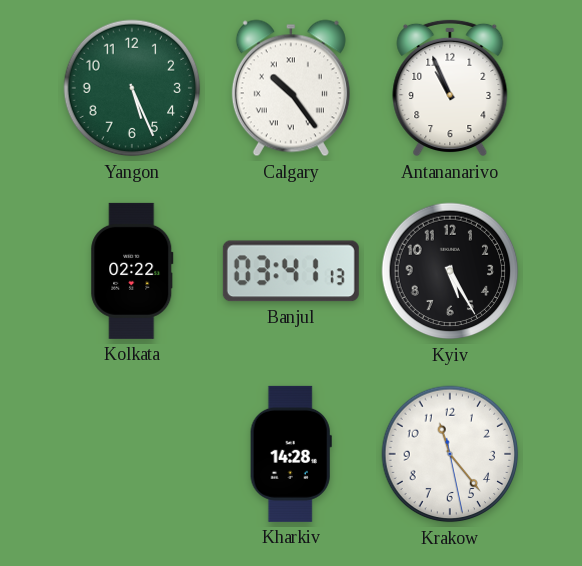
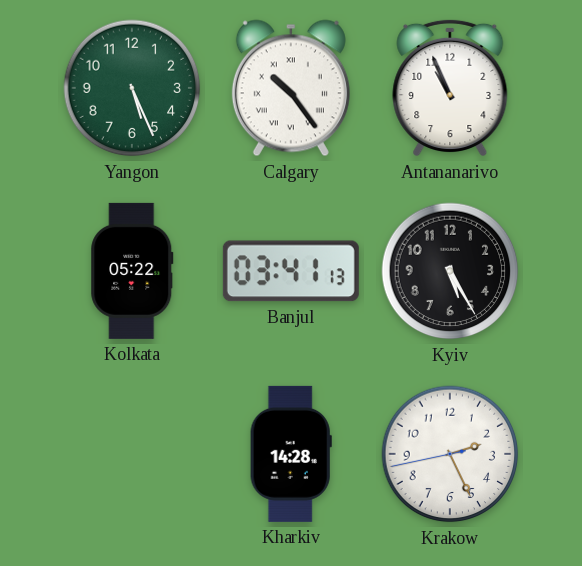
Kolkata: 02:22 -> 05:22 (132, 271)
Krakow: 11:23 -> 2:25 (450, 454)
